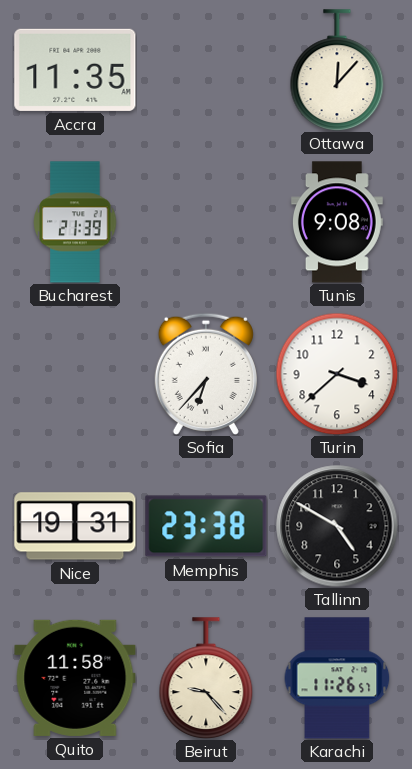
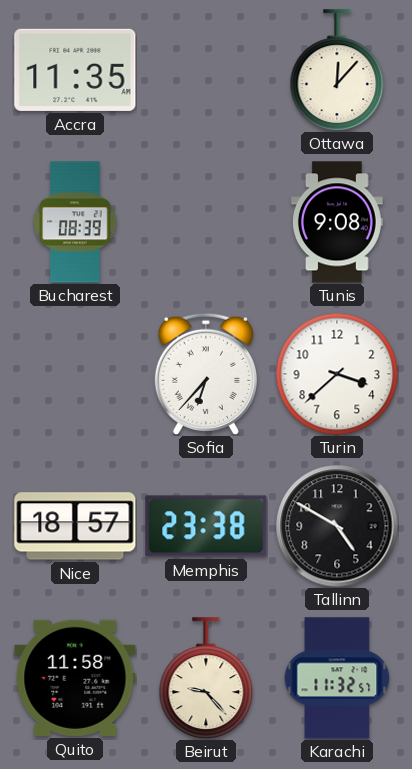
Bucharest: 21:39 -> 08:39 (75, 222)
Nice: 19:31 -> 18:57 (75, 526)
Karachi: 11:26 -> 11:32 (337, 678)
